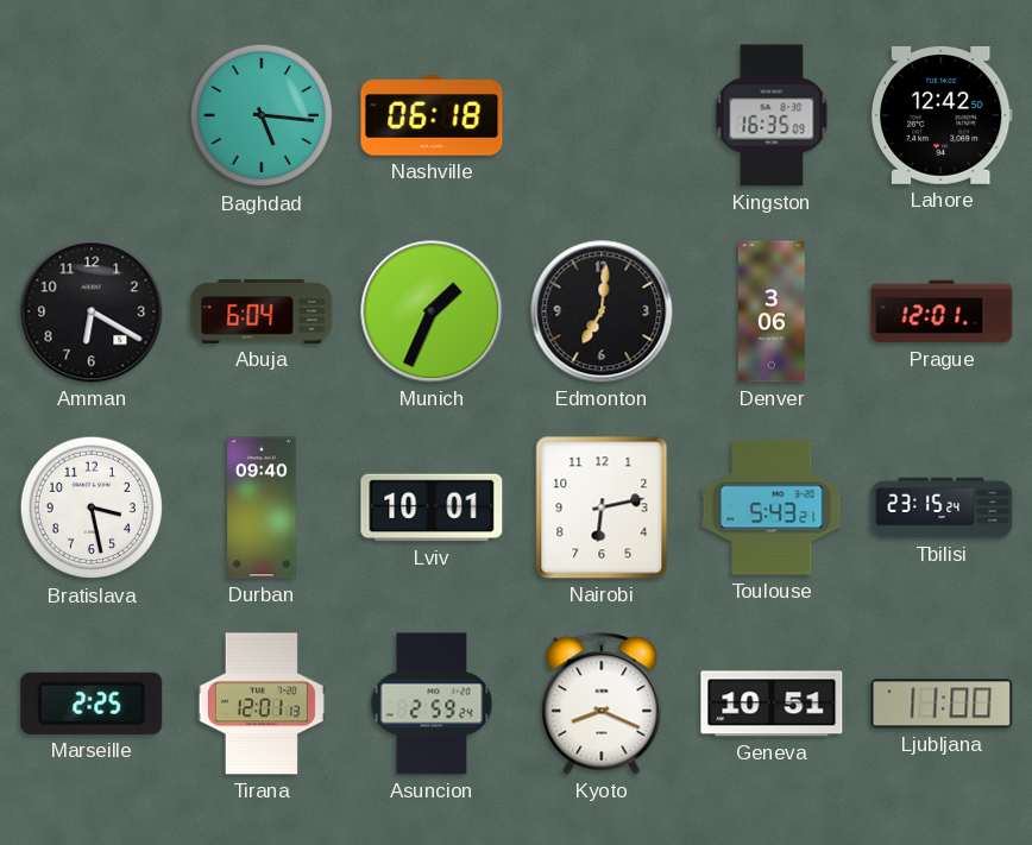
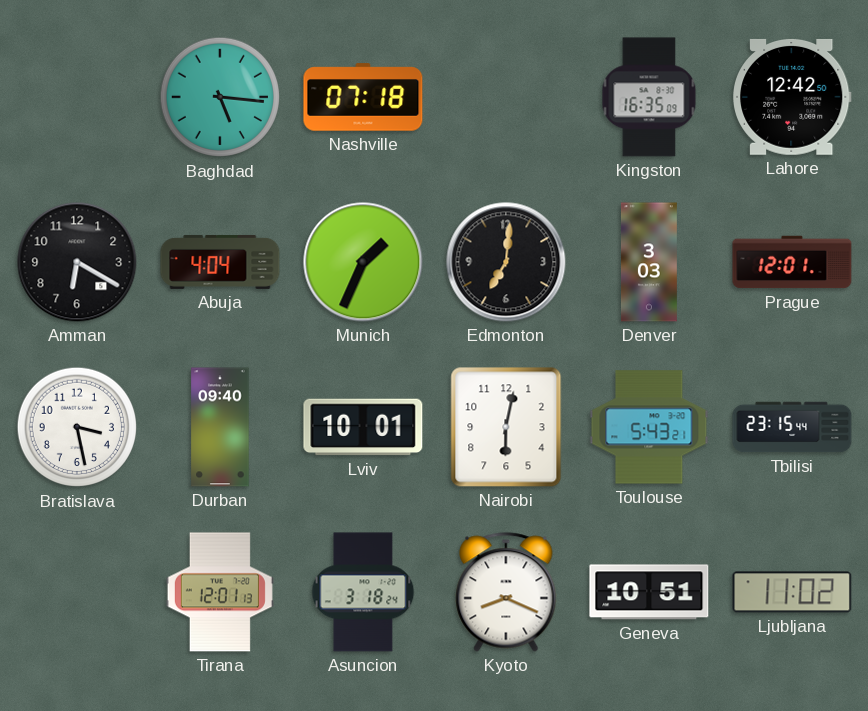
Nashville: 06:18 -> 07:18 (363, 97)
Abuja: 6:04 -> 4:04 (220, 262)
Denver: 3:06 -> 3:03 (649, 262)
Nairobi: 6:13 -> 6:02 (506, 427)
Tbilisi: 23:15:24 -> 23:15:44 (792, 427)
Marseille: 2:25 -> none (92, 704)
Asuncion: 2:59 -> 3:18 (363, 592)
Ljubljana: 11:00 -> 11:02 (792, 592)
